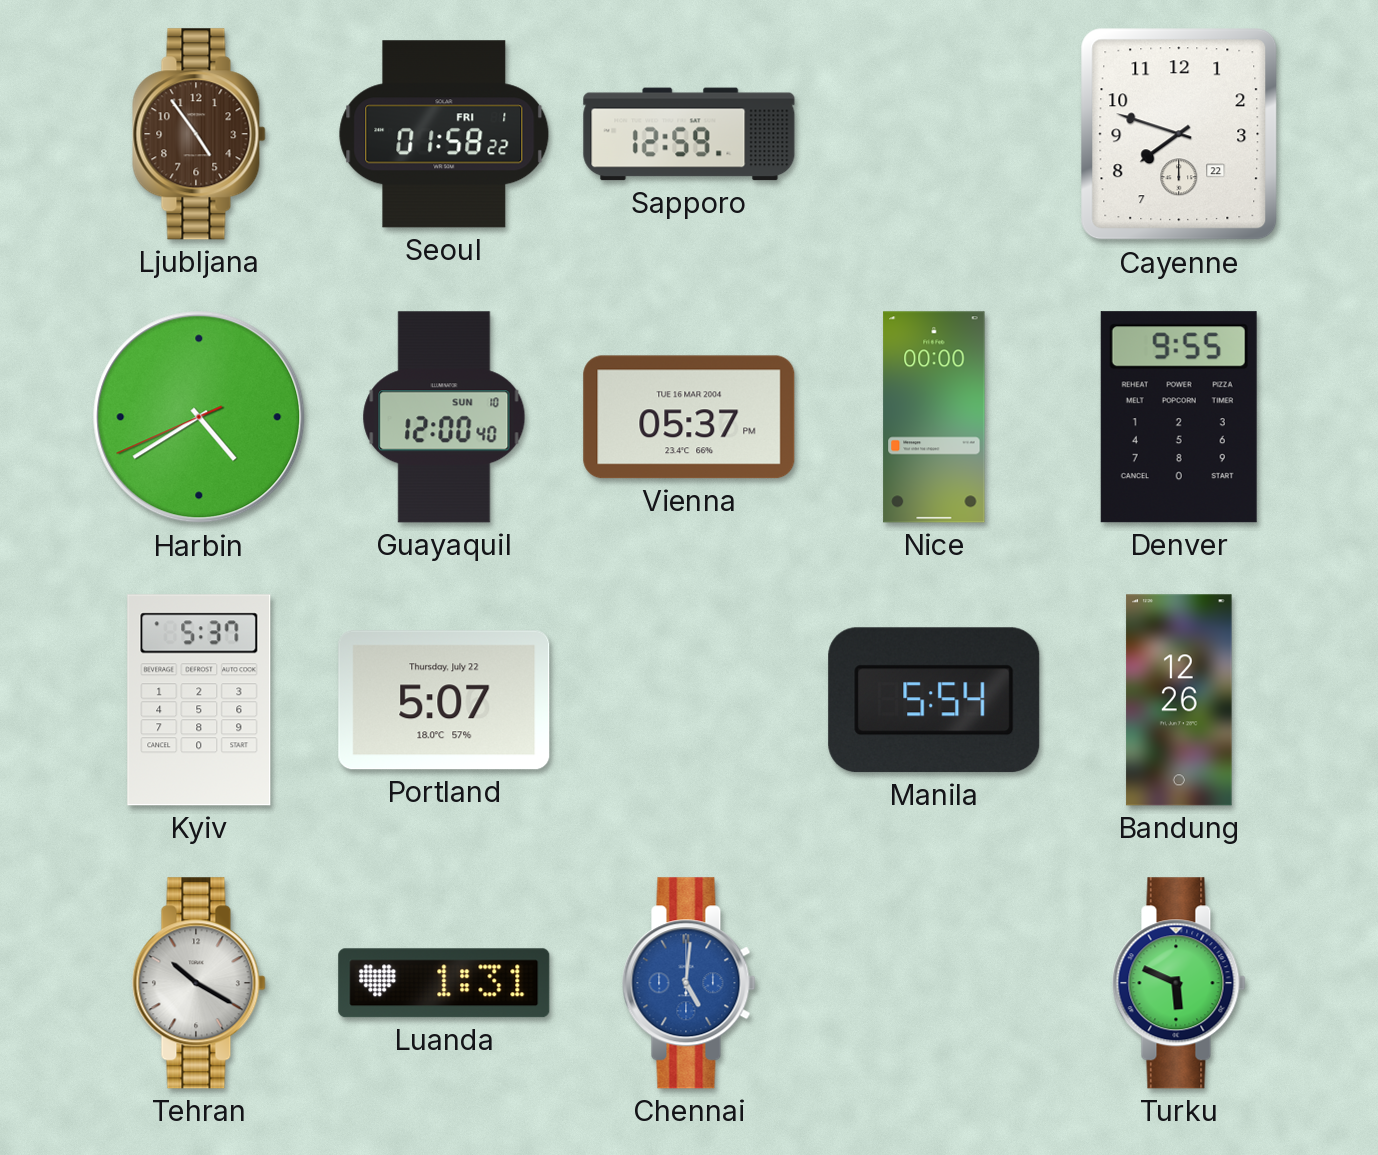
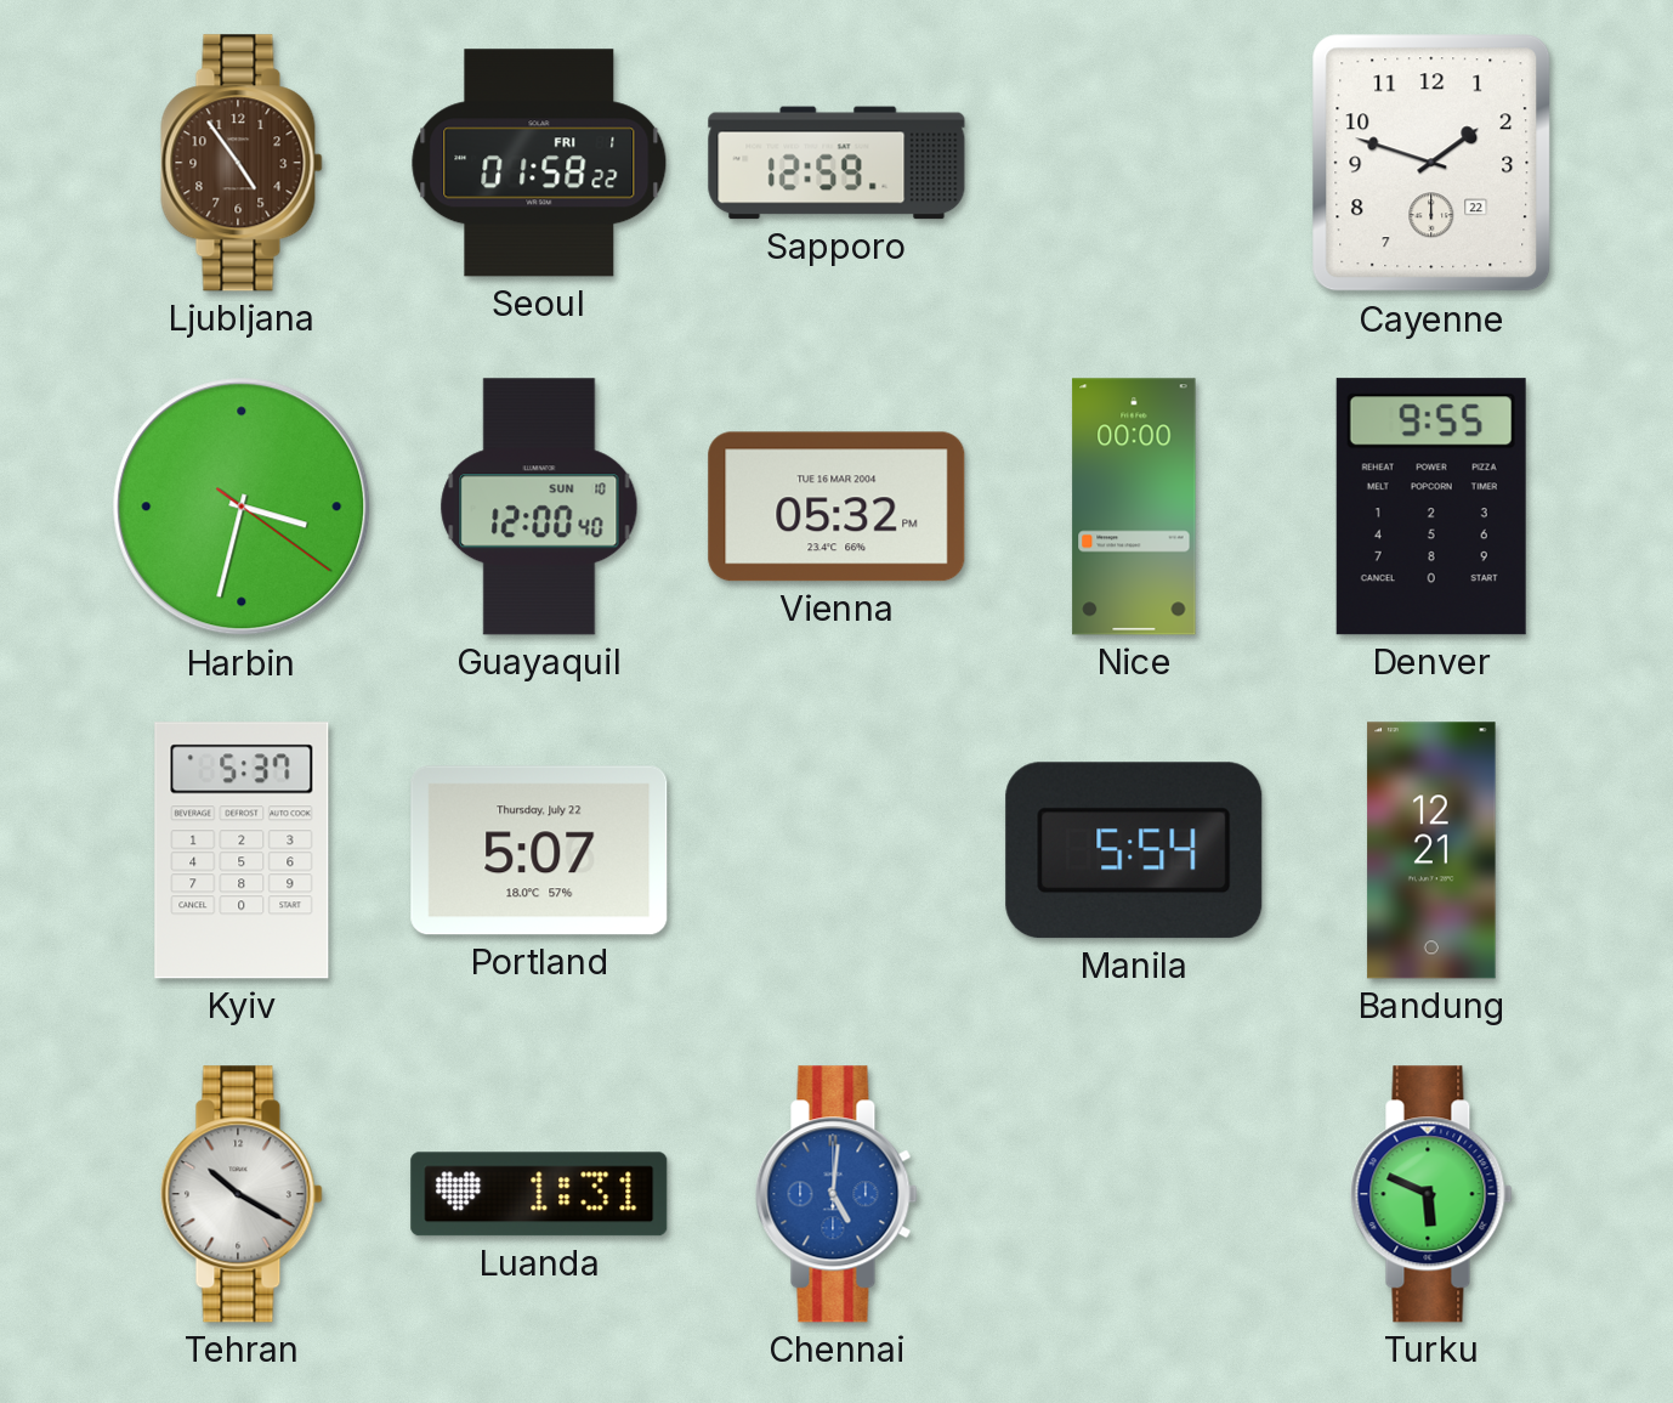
Cayenne: 7:48 -> 1:48 (1431, 163)
Harbin: 4:39 -> 3:32 (242, 507)
Vienna: 05:37 -> 05:32 (836, 507)
Bandung: 12:26 -> 12:21 (1431, 850)
